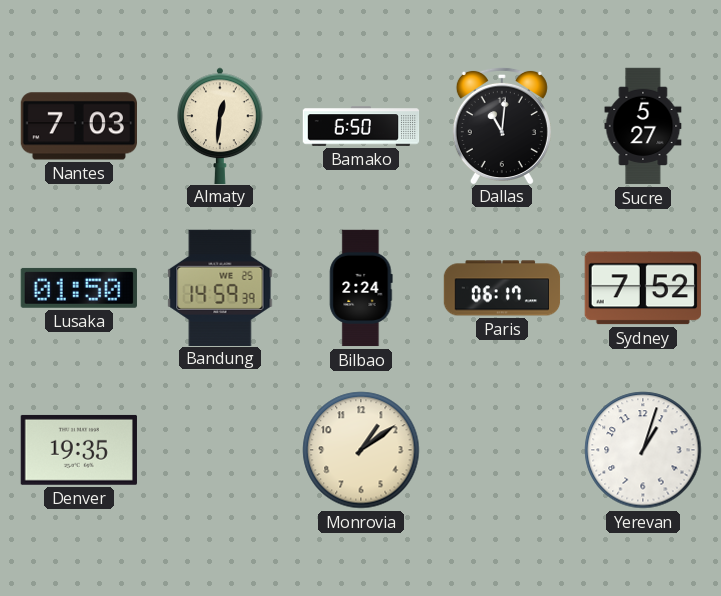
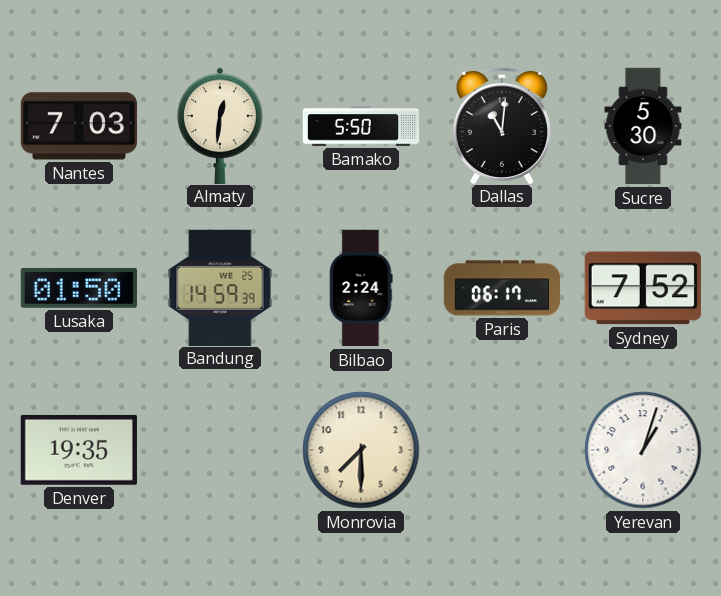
Bamako: 6:50 -> 5:50 (361, 126)
Sucre: 5:27 -> 5:30 (643, 126)
Monrovia: 1:09 -> 7:30 (361, 450)
